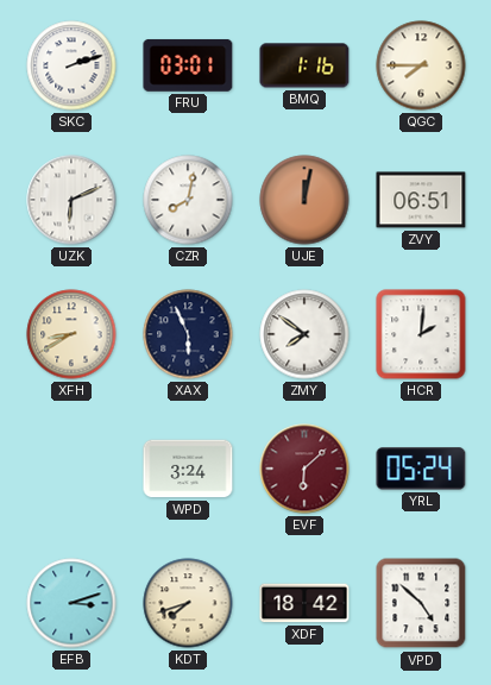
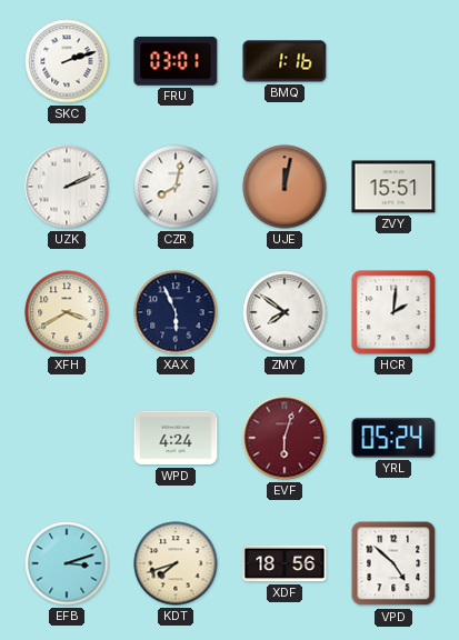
QGC: 7:45 -> none (421, 65)
UZK: 6:11 -> 2:11 (67, 187)
ZVY: 06:51 -> 15:51 (393, 187)
XFH: 8:40 -> 3:40 (67, 312)
WPD: 3:24 -> 4:24 (176, 438)
EVF: 6:08 -> 6:03 (285, 438)
XDF: 18:42 -> 18:56 (285, 563)
